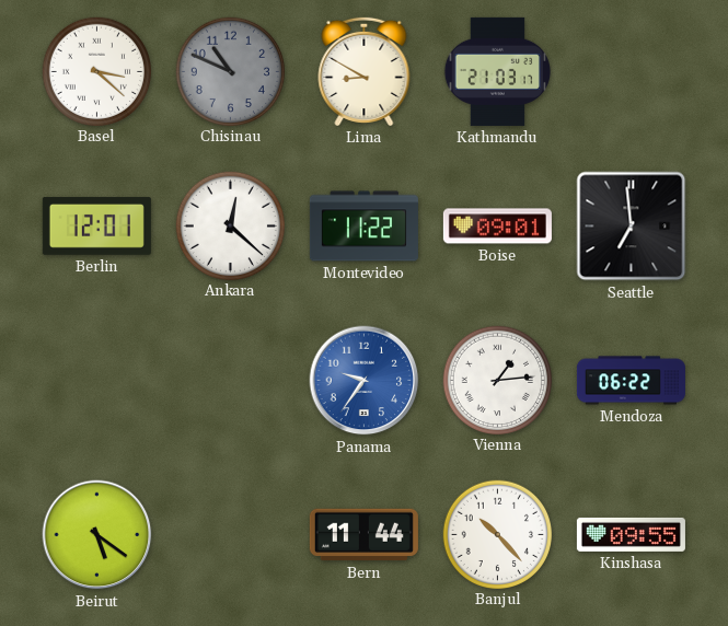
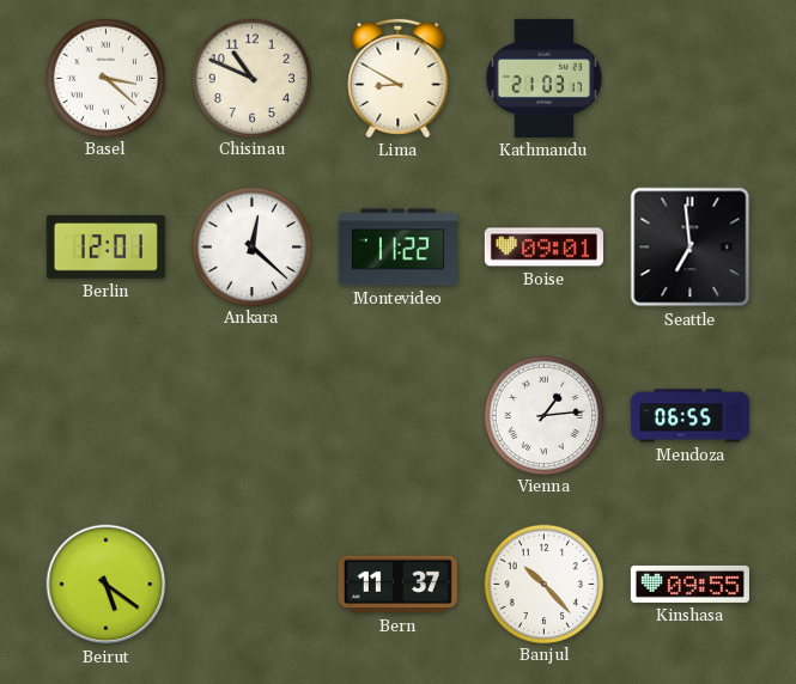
Chisinau dial: grey -> cream (251, 78)
Panama: 9:36 -> none (365, 381)
Mendoza: 06:22 -> 06:55 (689, 416)
Bern: 11:44 -> 11:37 (397, 585)
